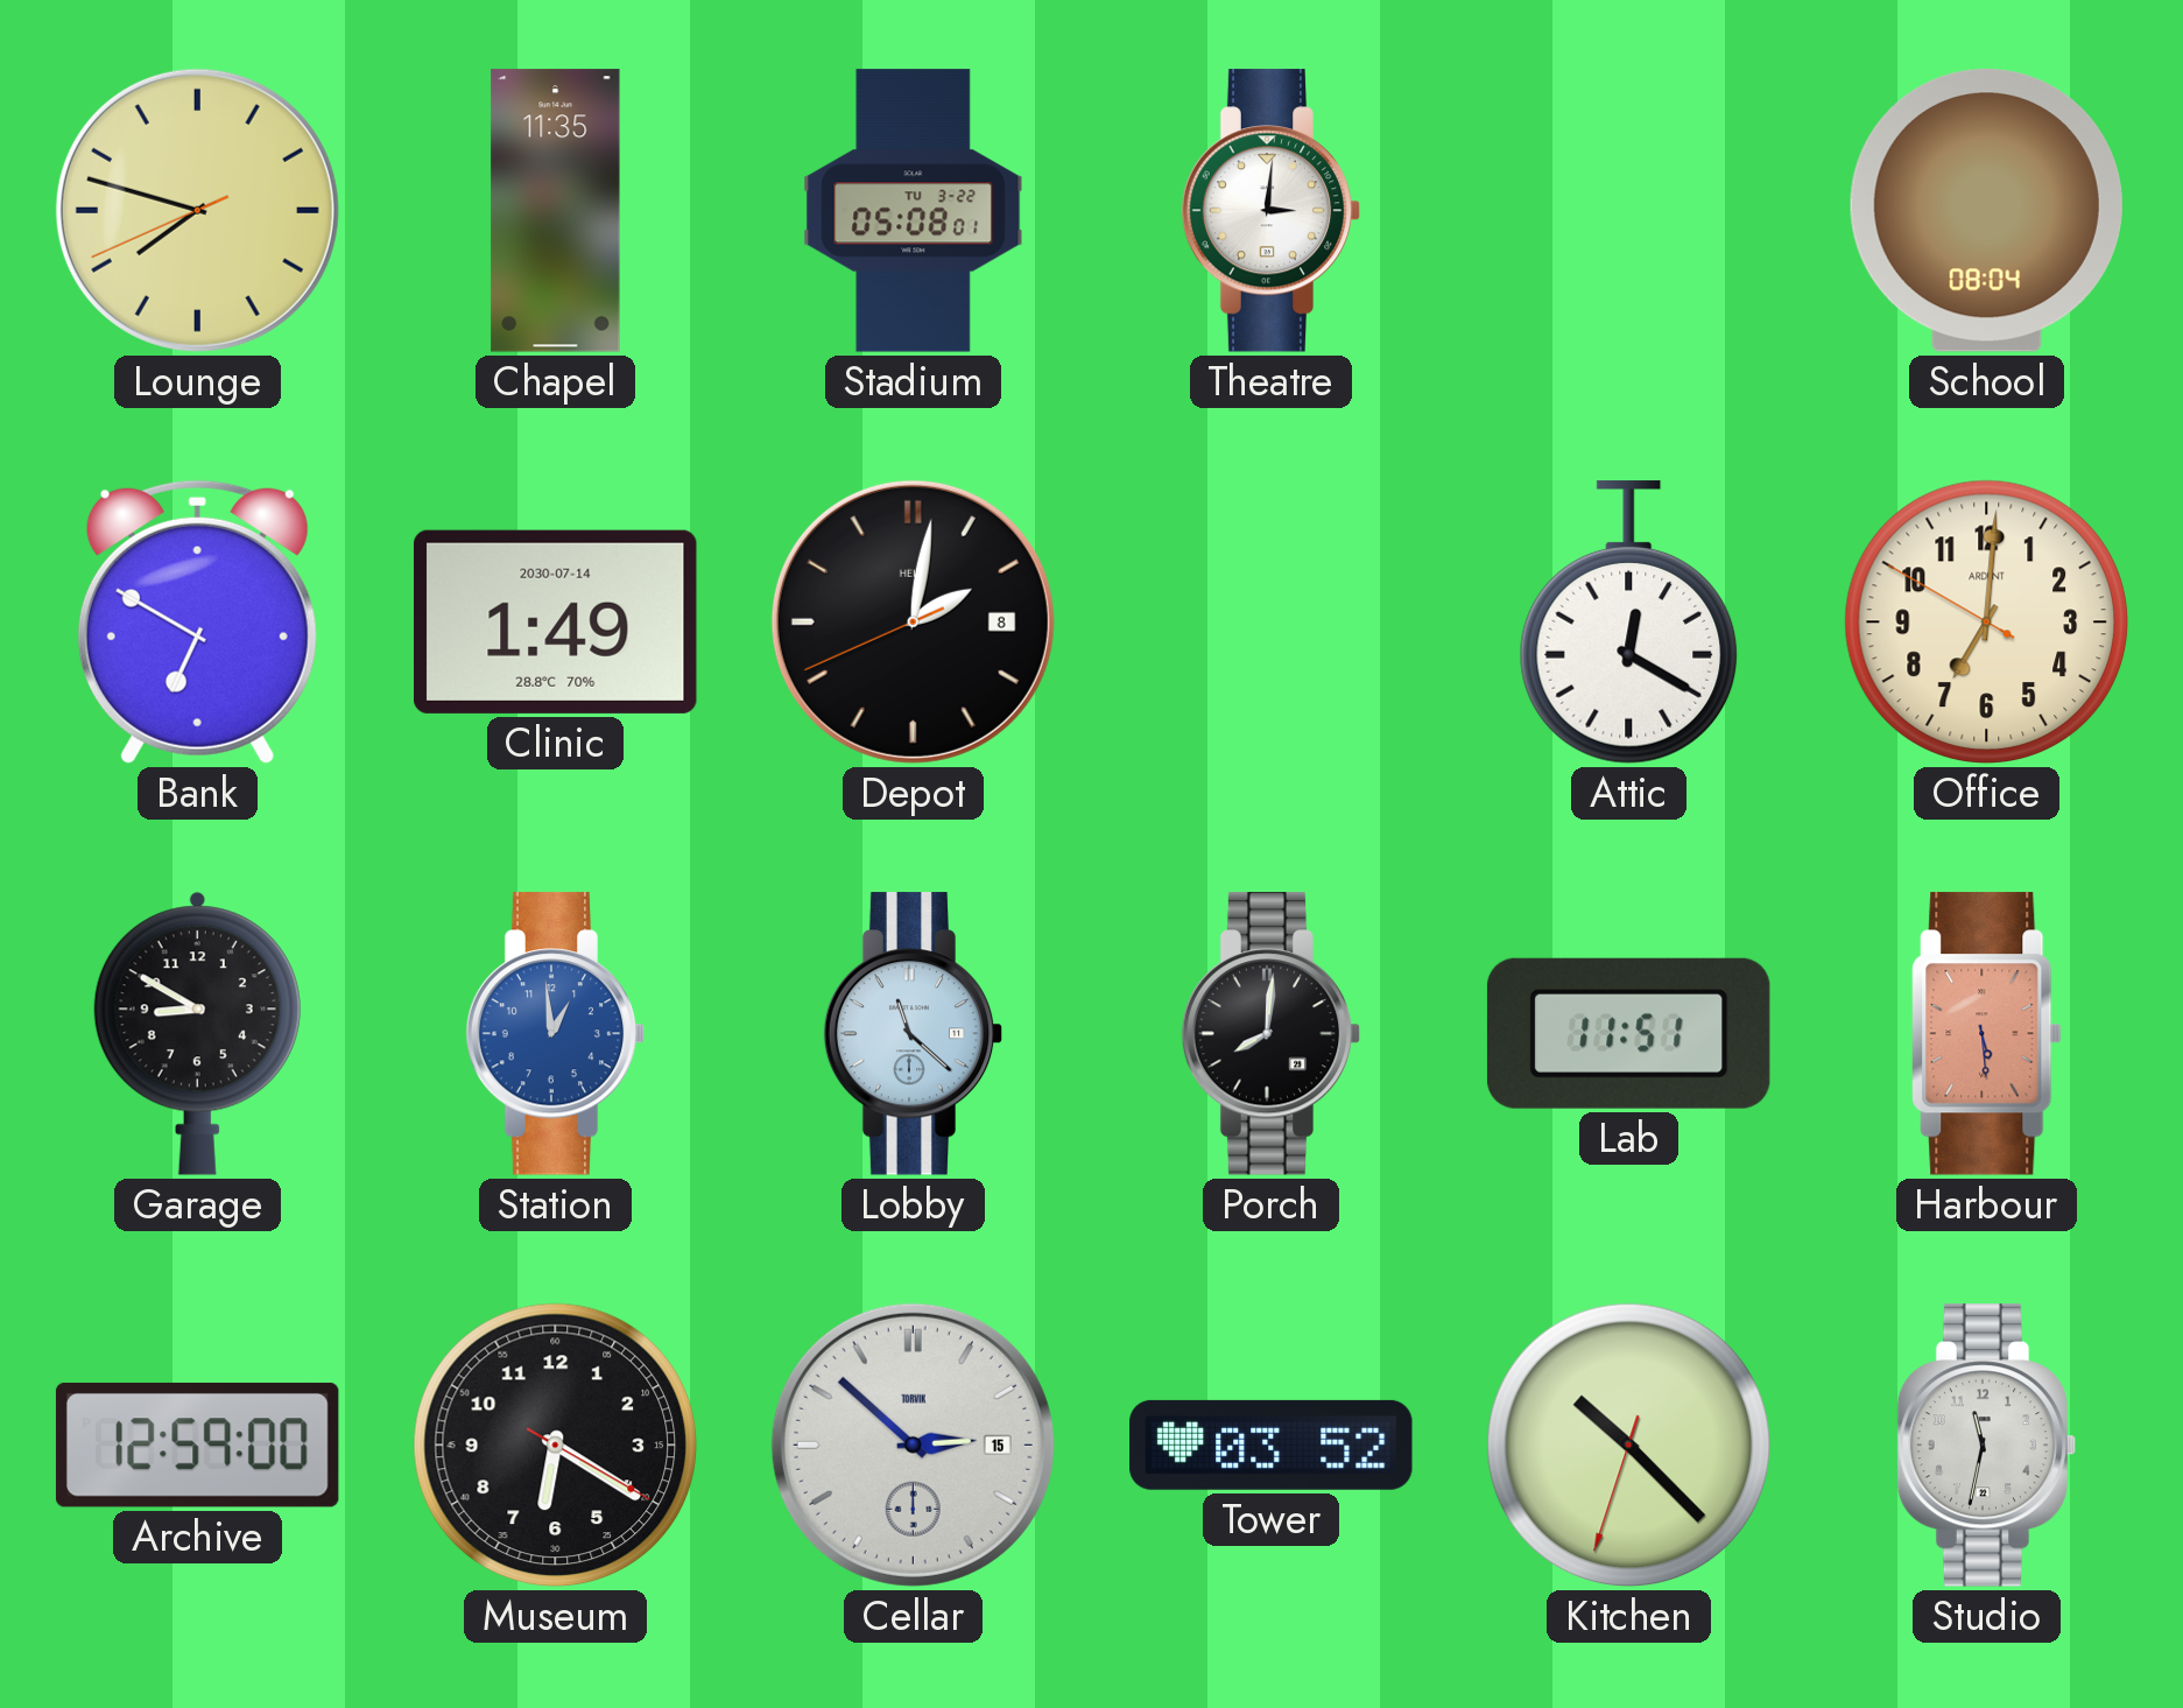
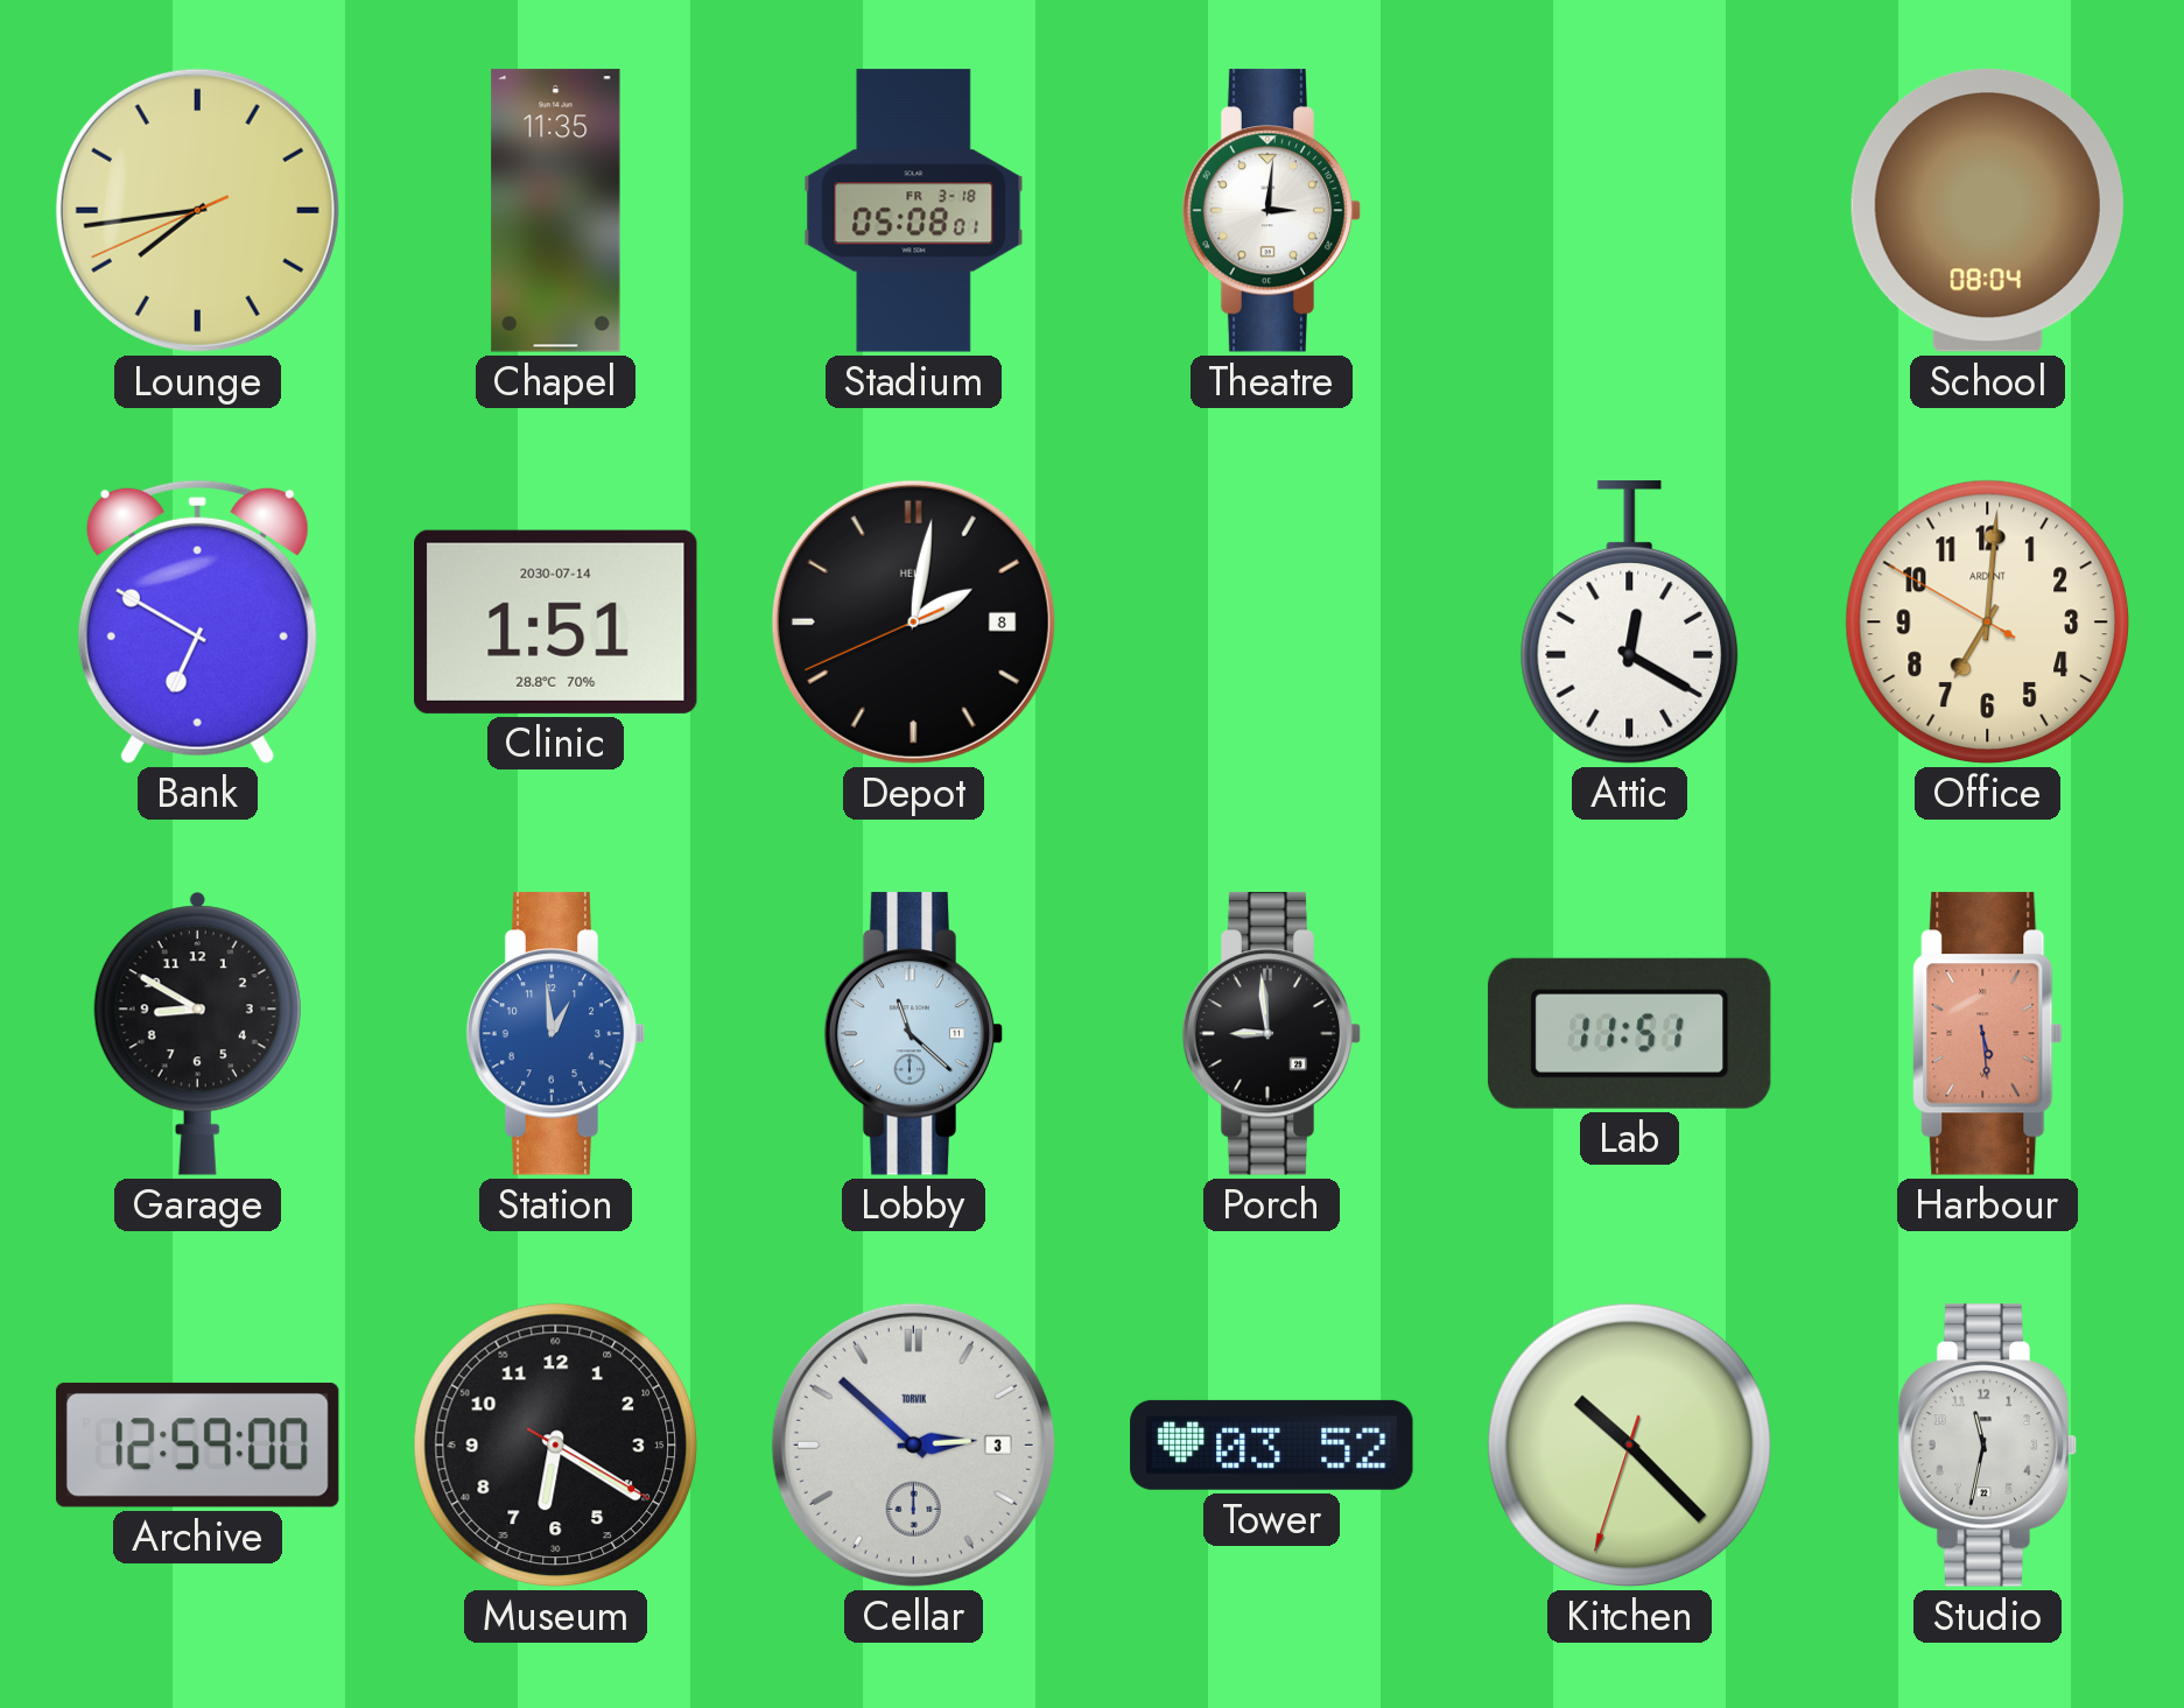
Lounge: 7:47 -> 7:43 (197, 210)
Stadium date: TU 3-22 -> FR 3-18 (914, 211)
Clinic: 1:49 -> 1:51 (556, 621)
Porch: 8:01 -> 8:59 (1272, 1034)
Cellar date: 15 -> 3 (913, 1445)
